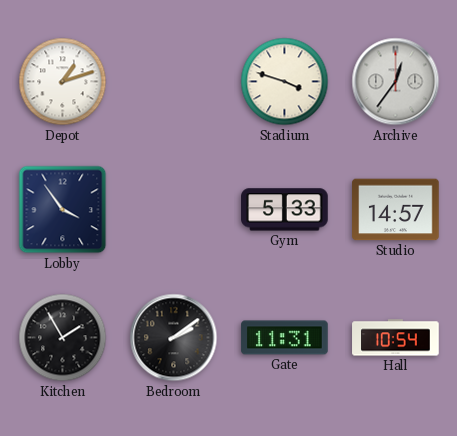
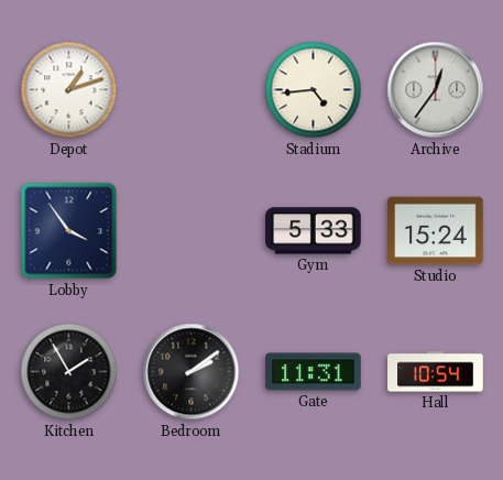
Stadium: 3:48 -> 4:44 (314, 90)
Studio: 14:57 -> 15:24 (436, 231)
